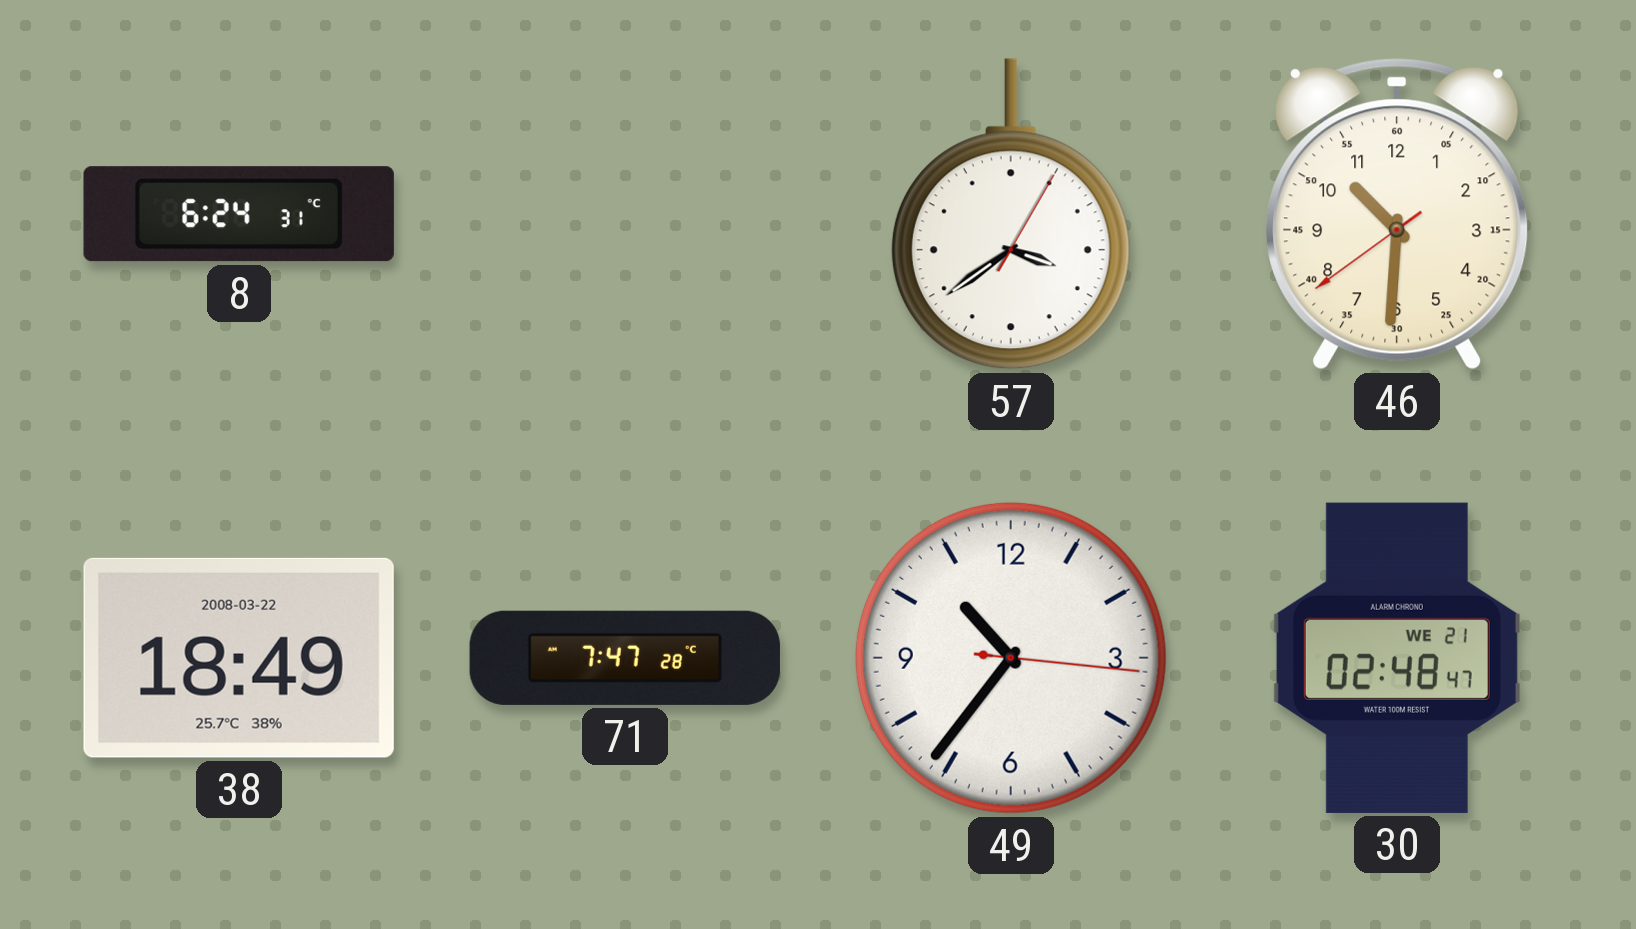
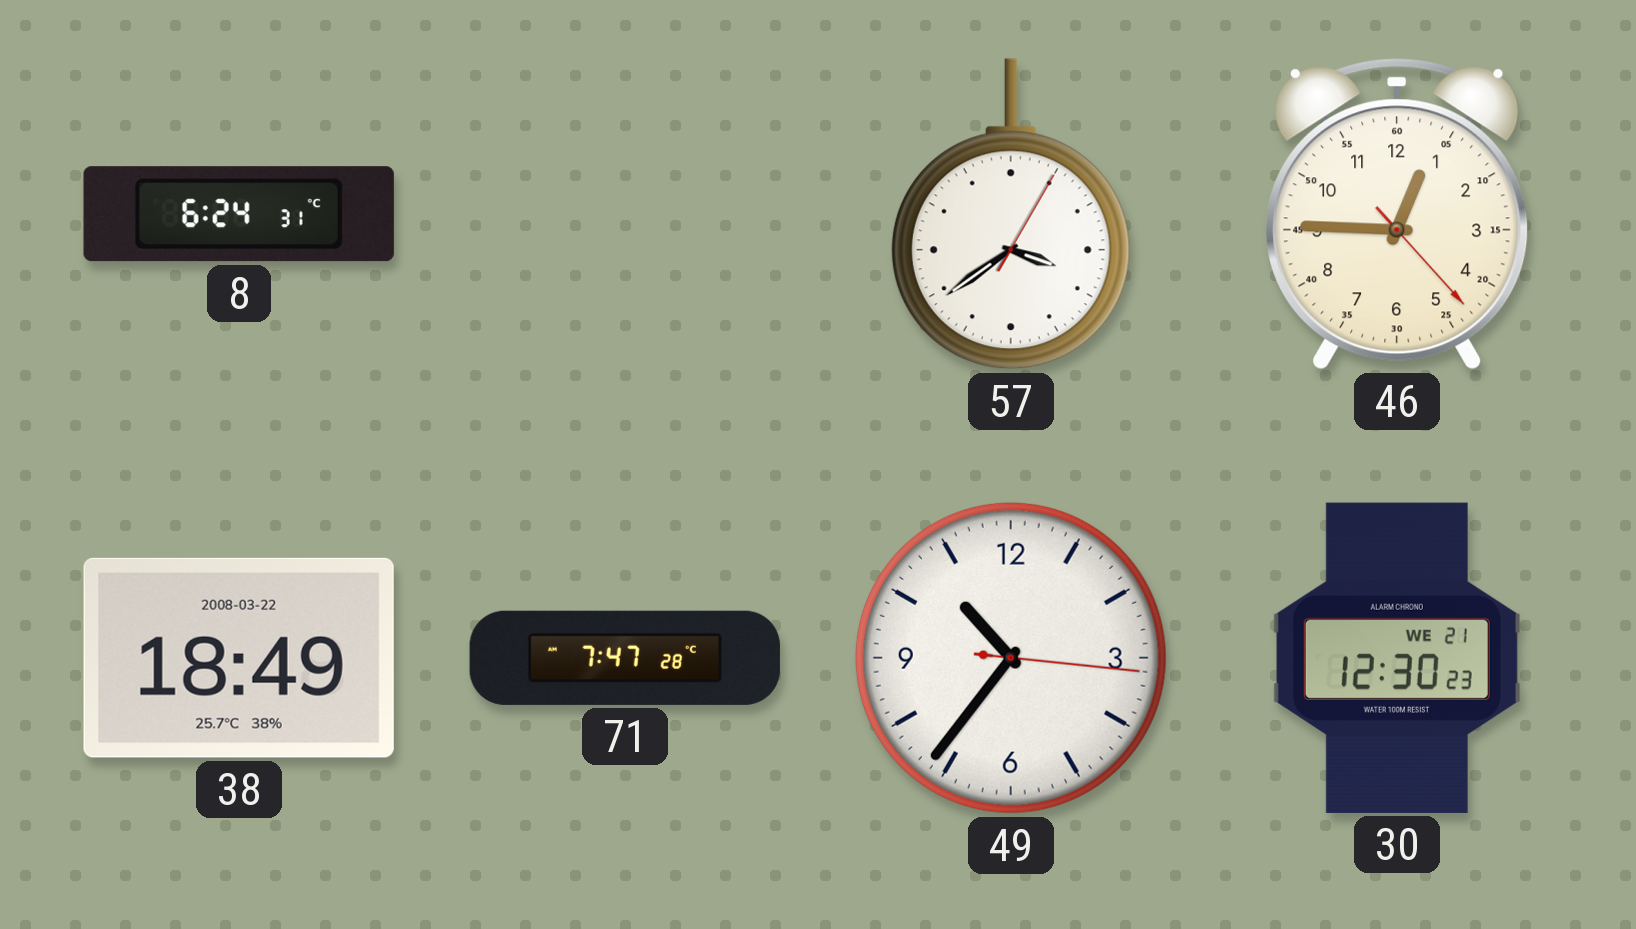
46: 10:30 -> 12:45 (1397, 214)
30: 02:48 -> 12:30 (1397, 658)
